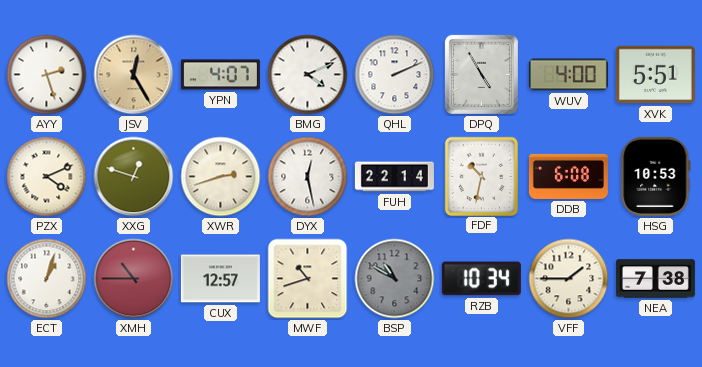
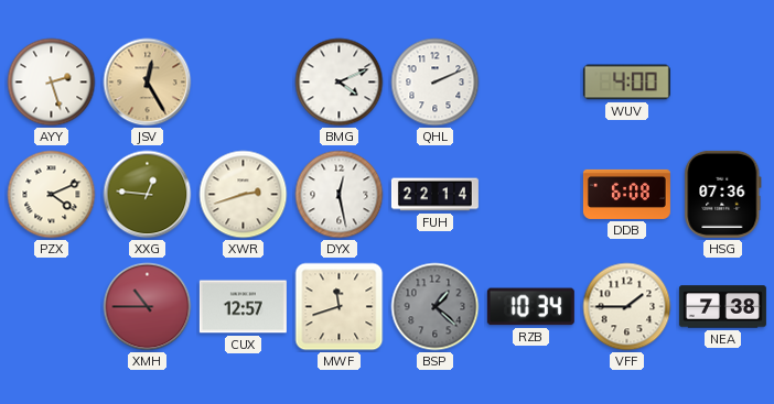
YPN: 4:07 -> none (220, 75)
DPQ: 4:55 -> none (481, 74)
XVK: 5:51 -> none (655, 75)
XXG: 12:48 -> 12:46 (148, 195)
FDF: 10:32 -> none (481, 176)
HSG: 10:53 -> 07:36 (723, 194)
ECT: 1:03 -> none (47, 279)
MWF: 10:42 -> 11:42 (340, 307)
BSP: 10:50 -> 1:22 (436, 307)
